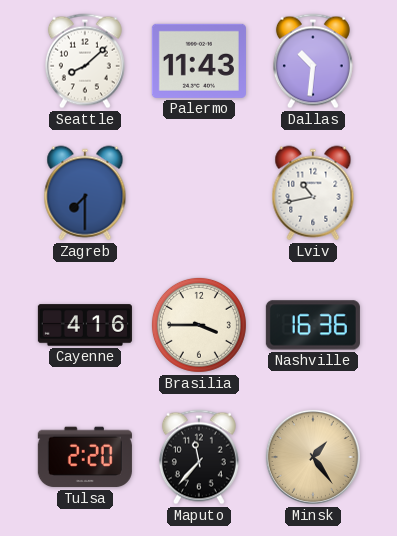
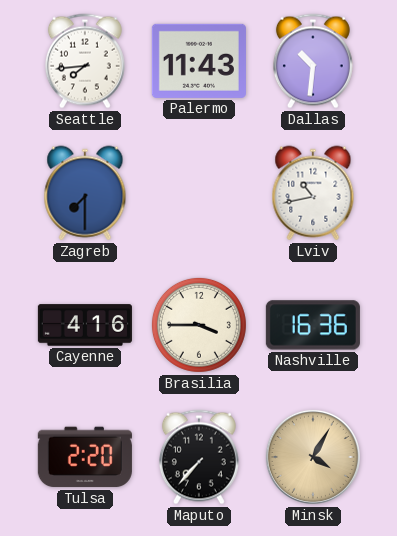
Seattle: 8:08 -> 7:44 (85, 61)
Maputo: 11:37 -> 7:37 (199, 457)
Minsk: 1:24 -> 4:05 (313, 457)
